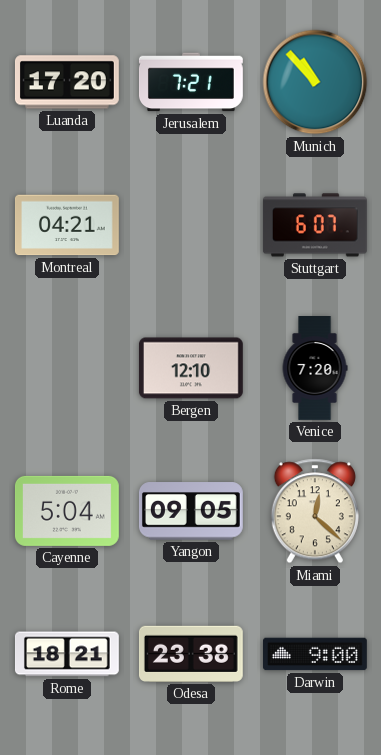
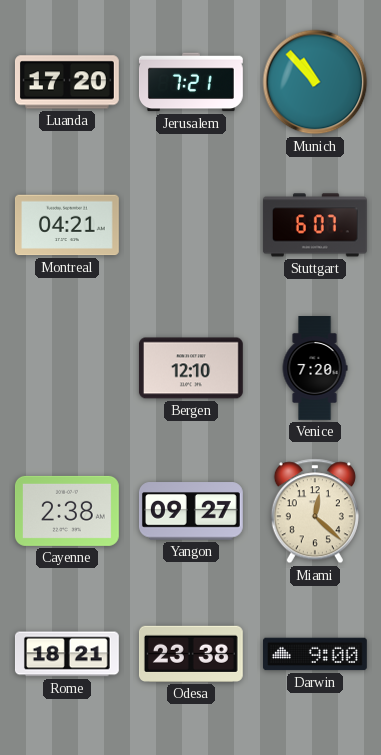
Cayenne: 5:04 -> 2:38 (67, 511)
Yangon: 09:05 -> 09:27 (191, 511)
